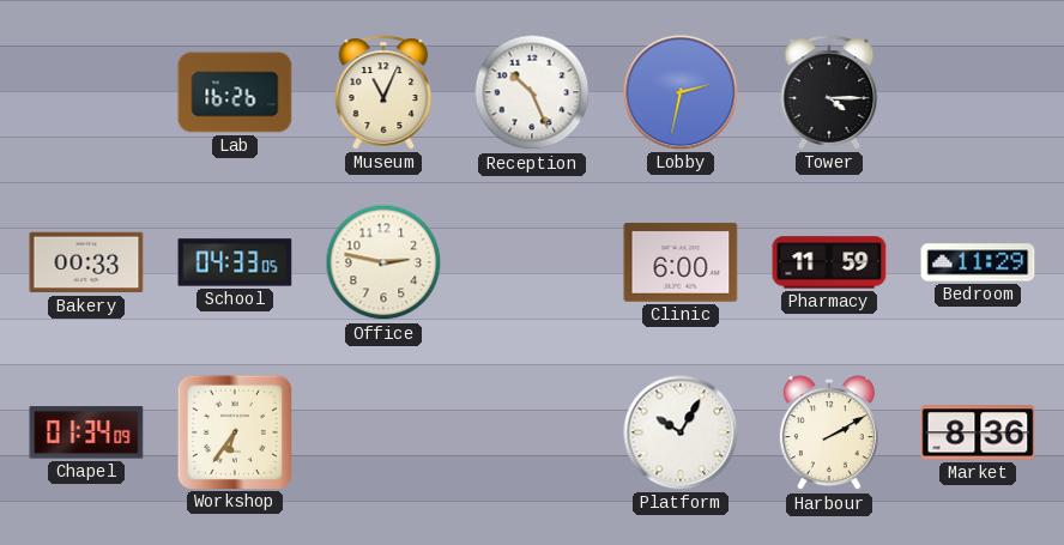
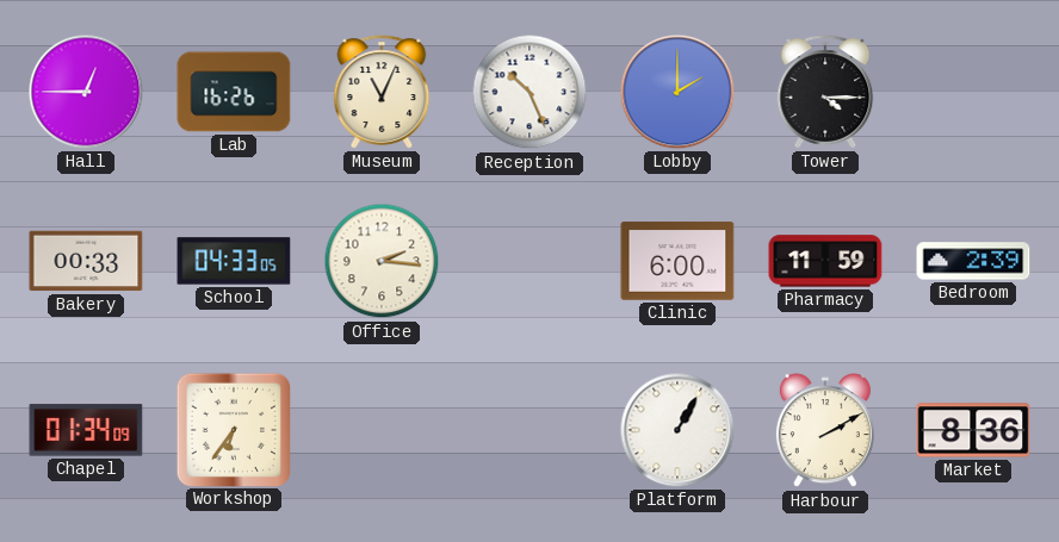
Hall: none -> 12:45 (86, 92)
Lobby: 2:32 -> 2:00 (677, 92)
Office: 2:47 -> 2:16 (382, 261)
Bedroom: 11:29 -> 2:39 (973, 261)
Platform: 10:05 -> 1:05 (677, 430)
